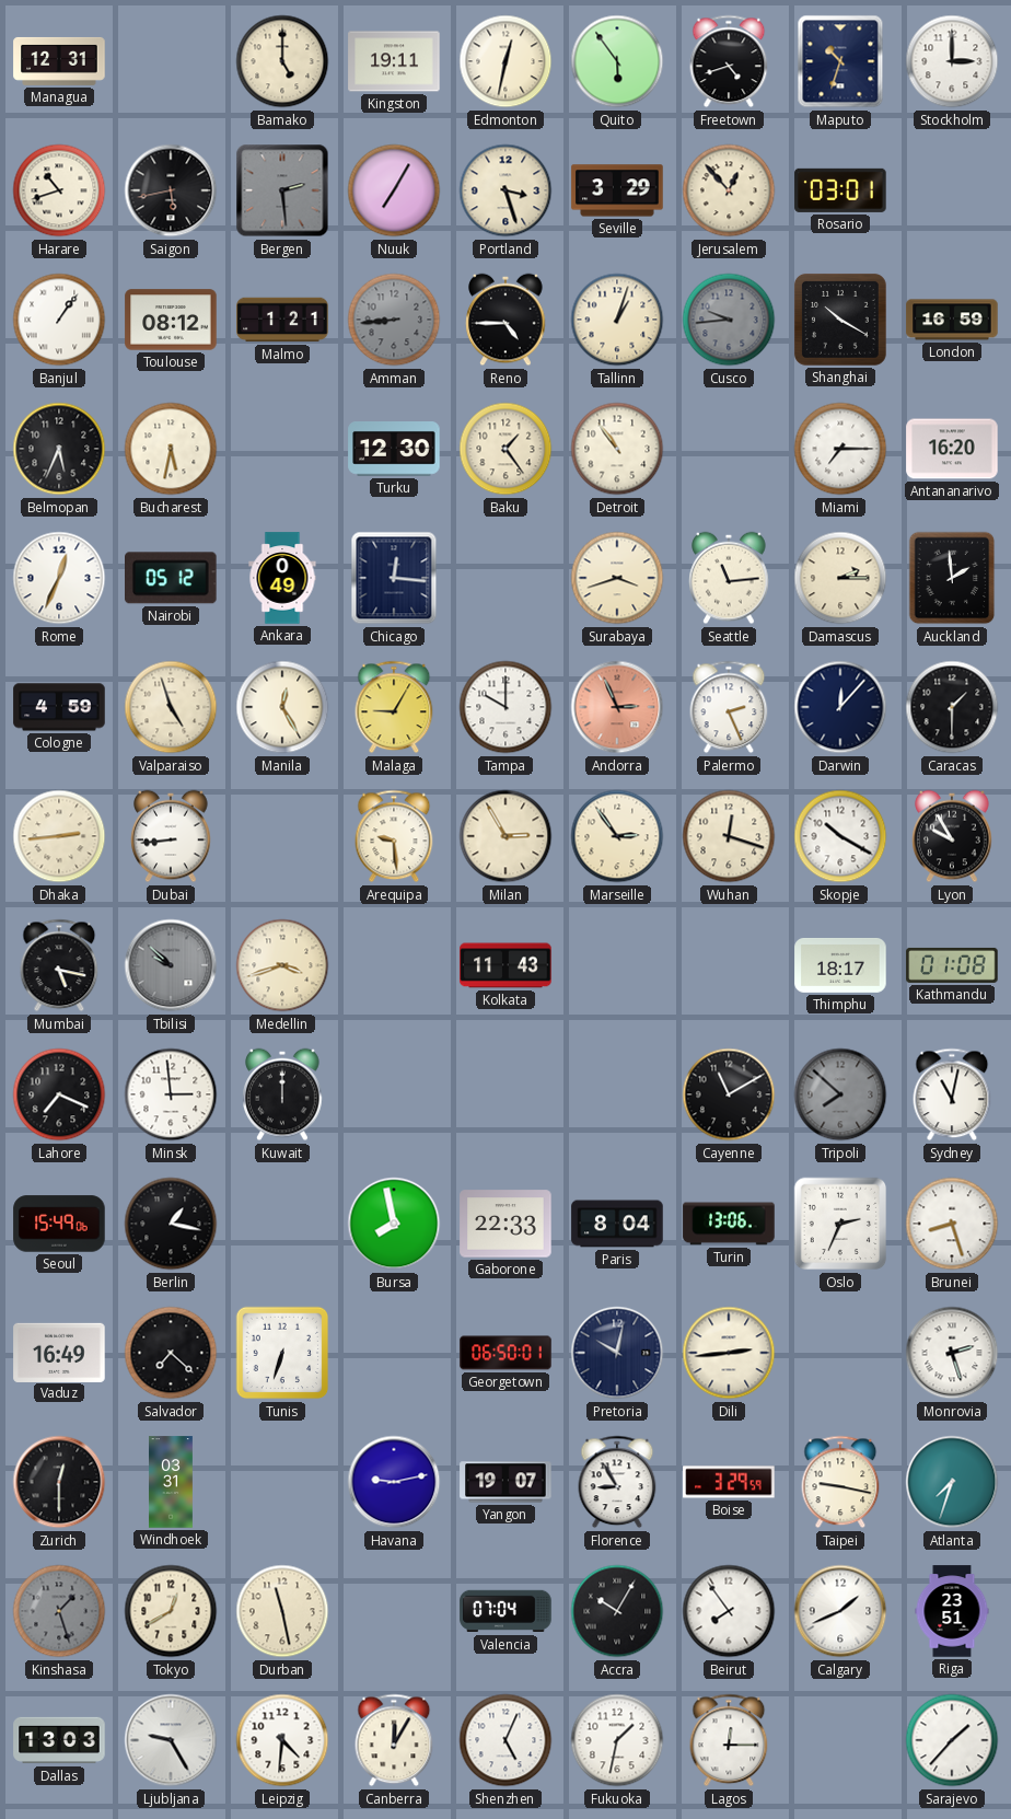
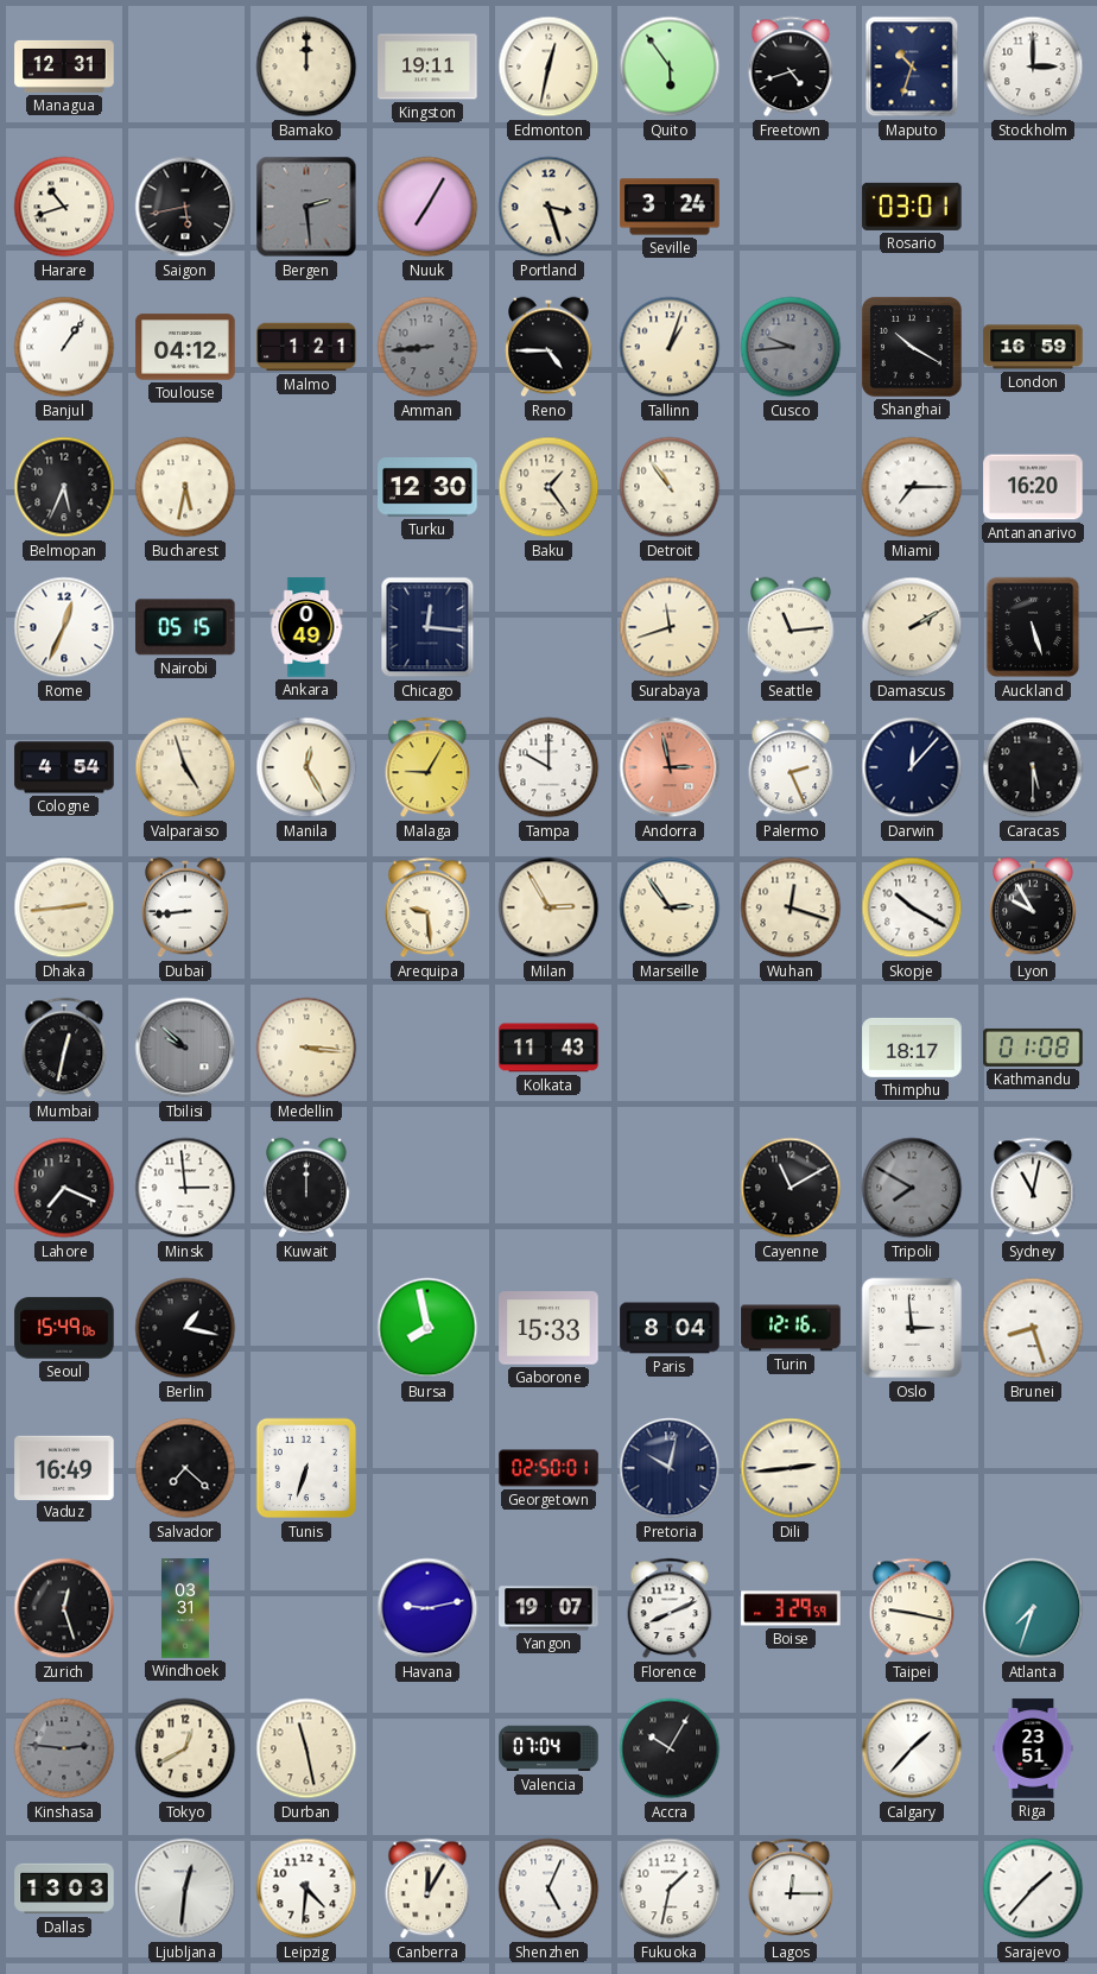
Bamako: 5:00 -> 12:00 (306, 67)
Seville: 3:29 -> 3:24 (670, 207)
Jerusalem: 12:53 -> none (729, 190)
Toulouse: 08:12 -> 04:12 (185, 347)
Nairobi: 05:12 -> 05:15 (186, 627)
Surabaya: 3:42 -> 11:42 (670, 627)
Damascus: 2:15 -> 2:10 (912, 627)
Auckland: 1:59 -> 5:27 (1033, 627)
Cologne: 4:59 -> 4:54 (64, 767)
Andorra: 2:56 -> 2:58 (670, 767)
Caracas: 1:30 -> 5:30 (1033, 767)
Mumbai: 5:17 -> 12:32 (64, 1048)
Medellin: 3:42 -> 3:16 (306, 1048)
Tripoli: 7:52 -> 7:50 (912, 1188)
Gaborone: 22:33 -> 15:33 (548, 1328)
Turin: 13:06 -> 12:16 (791, 1328)
Oslo: 2:34 -> 2:59 (912, 1328)
Georgetown: 06:50 -> 02:50 (548, 1468)
Monrovia: 2:27 -> none (952, 1353)
Zurich: 12:30 -> 12:27 (64, 1608)
Florence: 8:55 -> 8:11 (670, 1608)
Kinshasa: 1:27 -> 2:46 (64, 1748)
Beirut: 7:54 -> none (729, 1611)
Calgary: 1:41 -> 1:37 (912, 1748)
Ljubljana: 9:25 -> 12:31 (185, 1888)
